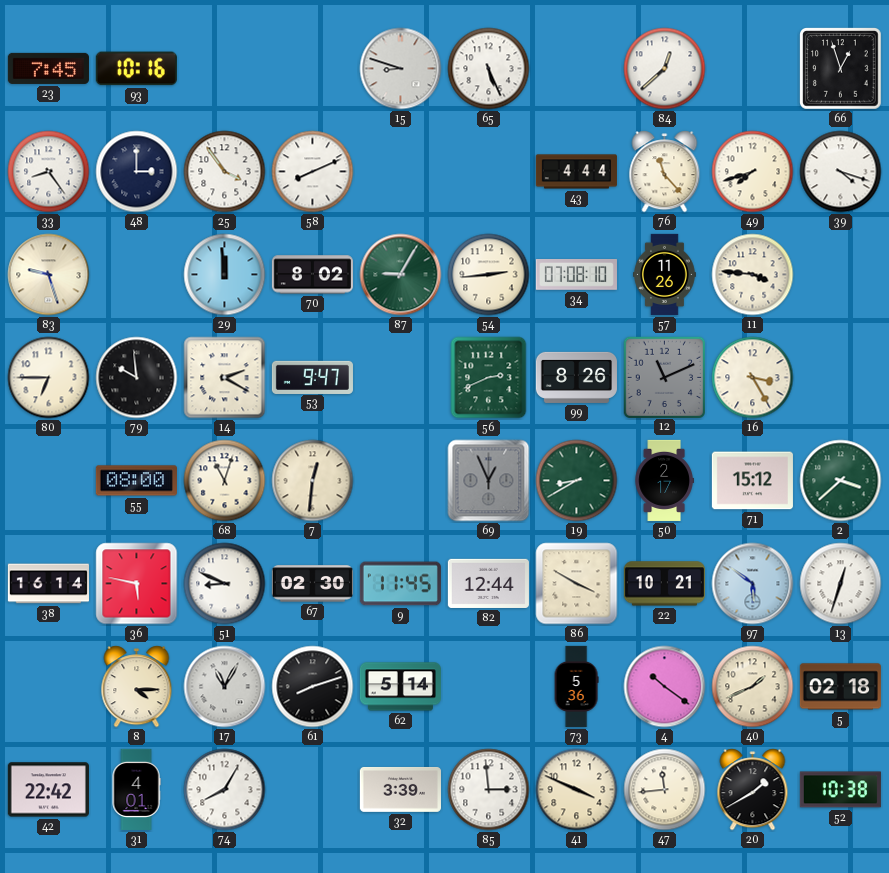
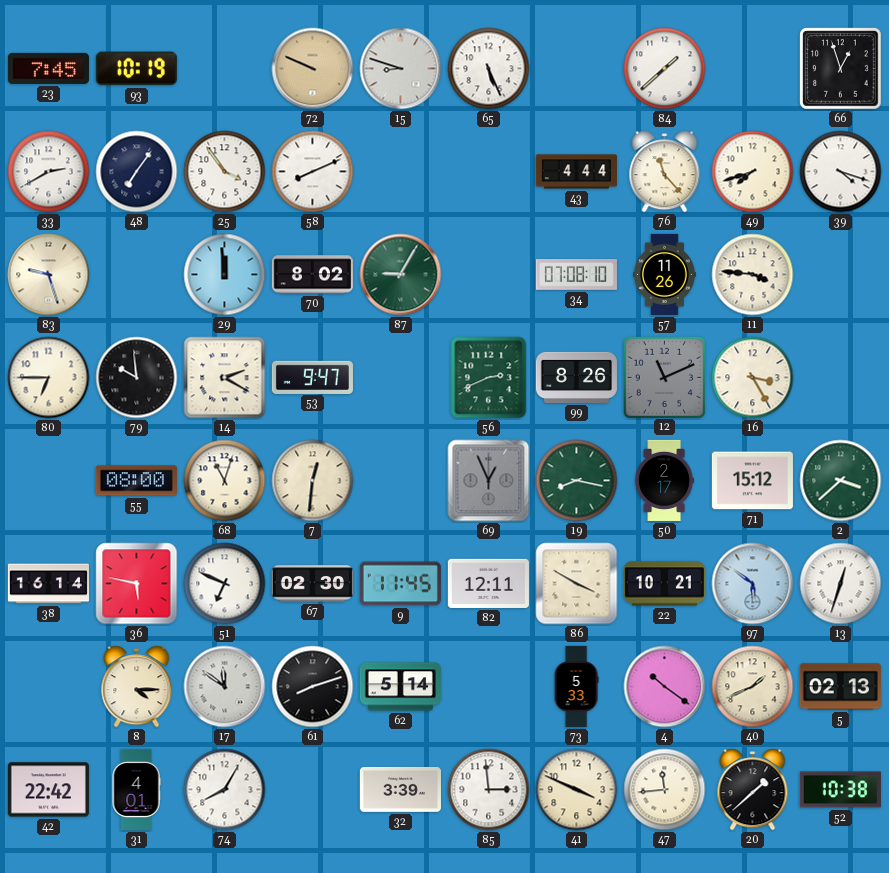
93: 10:16 -> 10:19 (136, 69)
72: none -> 9:49 (313, 69)
84: 12:38 -> 1:38 (665, 69)
33: 8:24 -> 2:40 (49, 172)
48: 3:00 -> 7:06 (137, 172)
54: 2:44 -> none (489, 275)
19: 8:40 -> 8:17 (577, 481)
51: 8:49 -> 6:49 (225, 584)
82: 12:44 -> 12:11 (488, 583)
17: 11:05 -> 11:51 (225, 687)
73: 5:36 -> 5:33 (576, 686)
5: 02:18 -> 02:13 (840, 687)
20: 1:40 -> 1:38 (753, 790)
